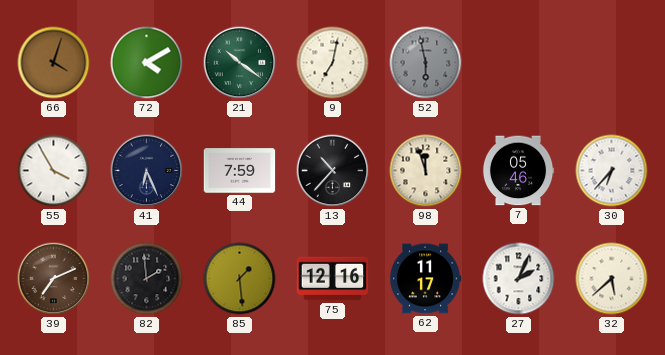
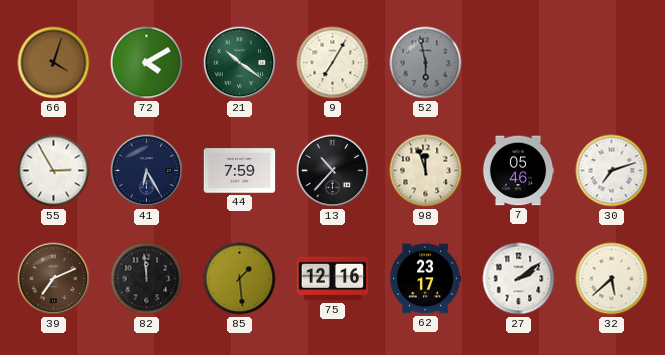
9: 7:02 -> 7:05 (333, 63)
55: 3:55 -> 2:55 (54, 171)
41: 6:26 -> 6:25 (147, 171)
30: 6:37 -> 7:12 (612, 171)
82: 1:59 -> 11:59 (147, 279)
62: 11:17 -> 23:17 (426, 279)
27: 2:04 -> 2:09 (519, 279)
